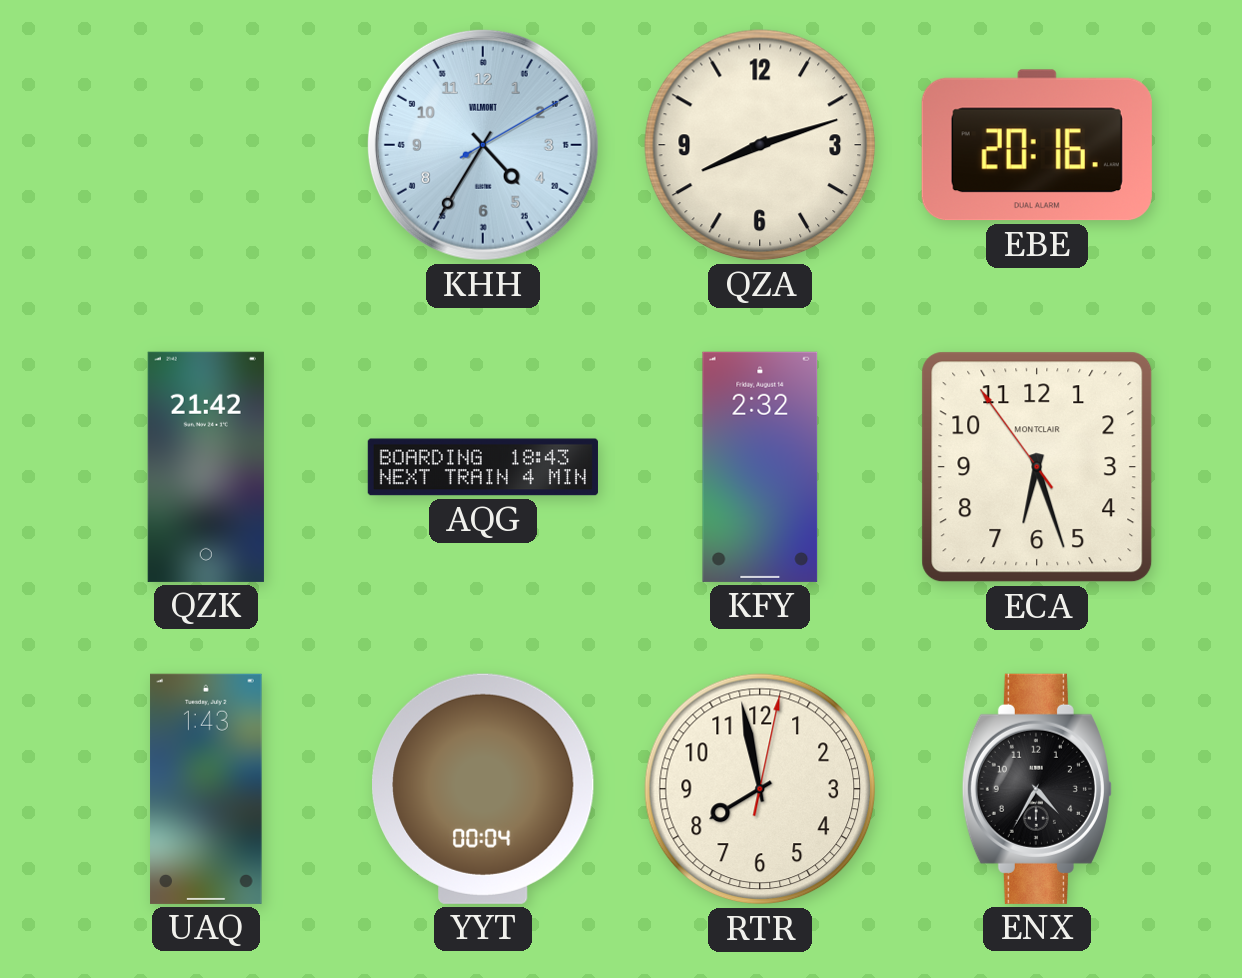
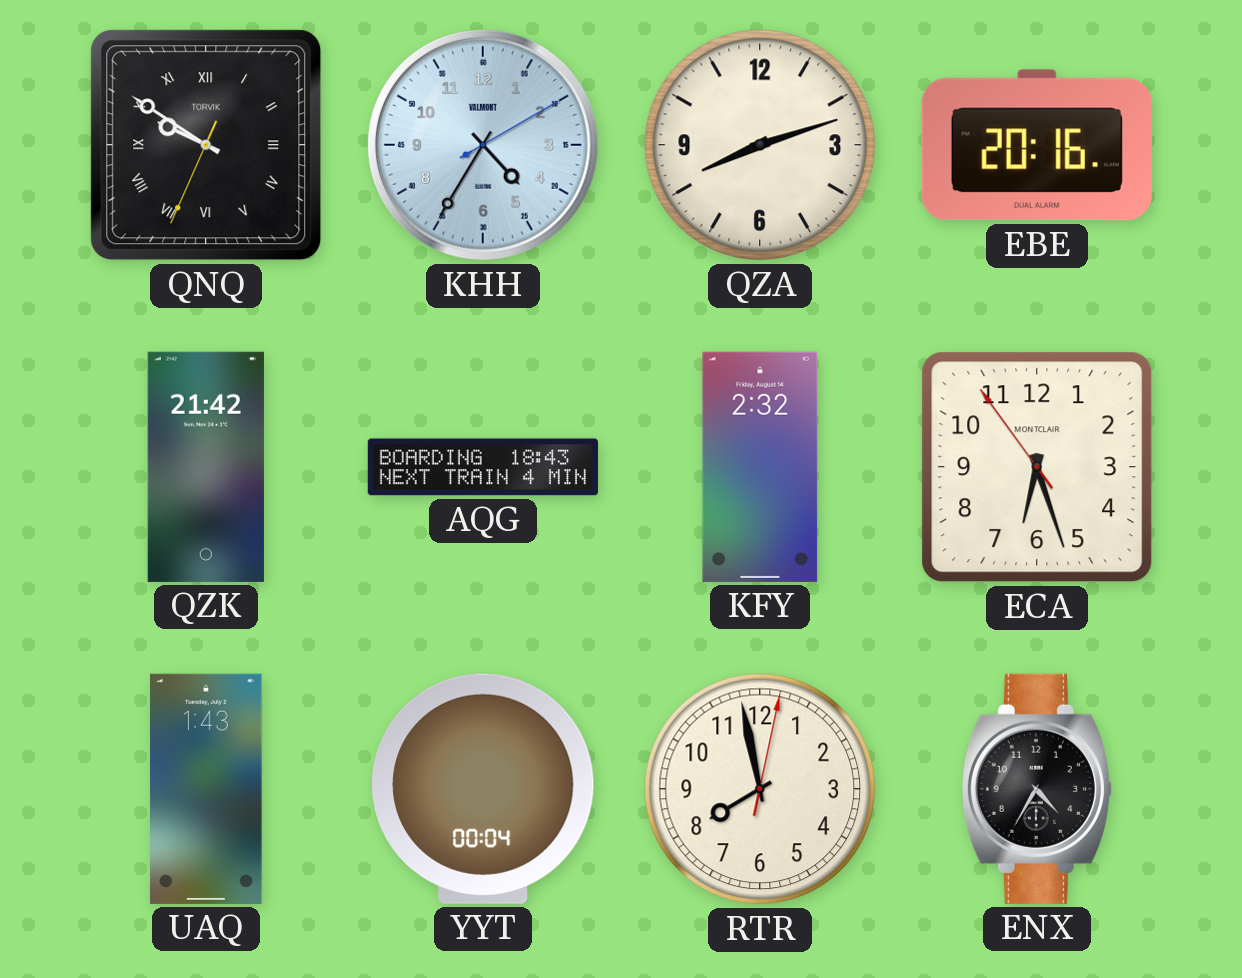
QNQ: none -> 9:50 (206, 145)
